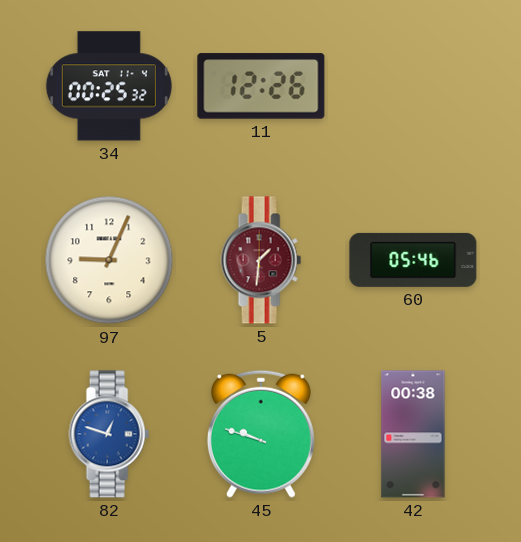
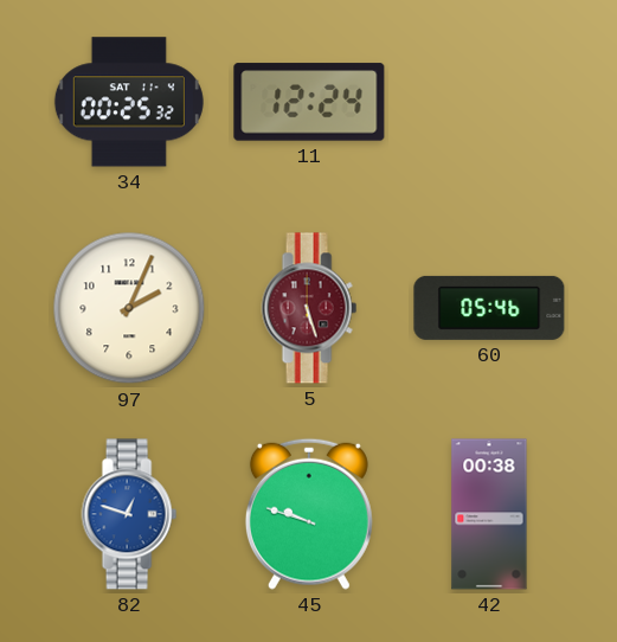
11: 12:26 -> 12:24 (309, 102)
97: 9:04 -> 2:04 (129, 308)
5: 1:31 -> 5:27 (309, 308)
